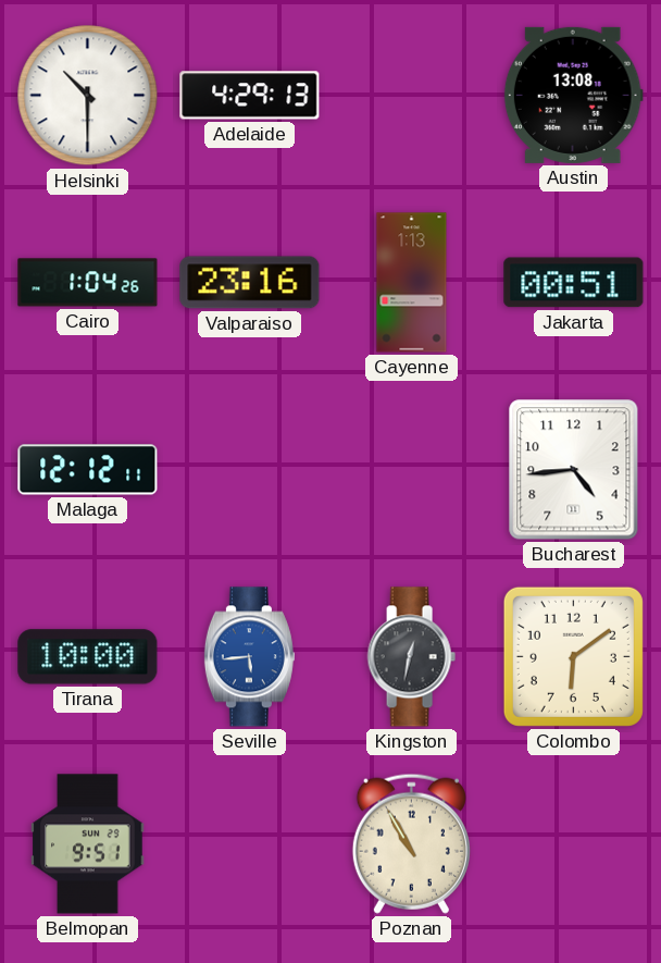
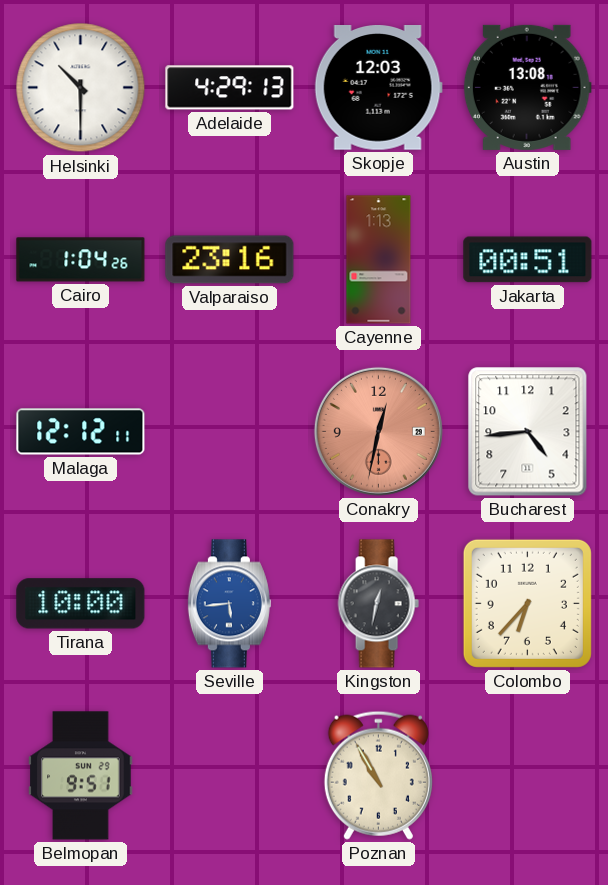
Skopje: none -> 12:03 (378, 88)
Conakry: none -> 12:32 (378, 431)
Colombo: 6:09 -> 6:37 (527, 603)
